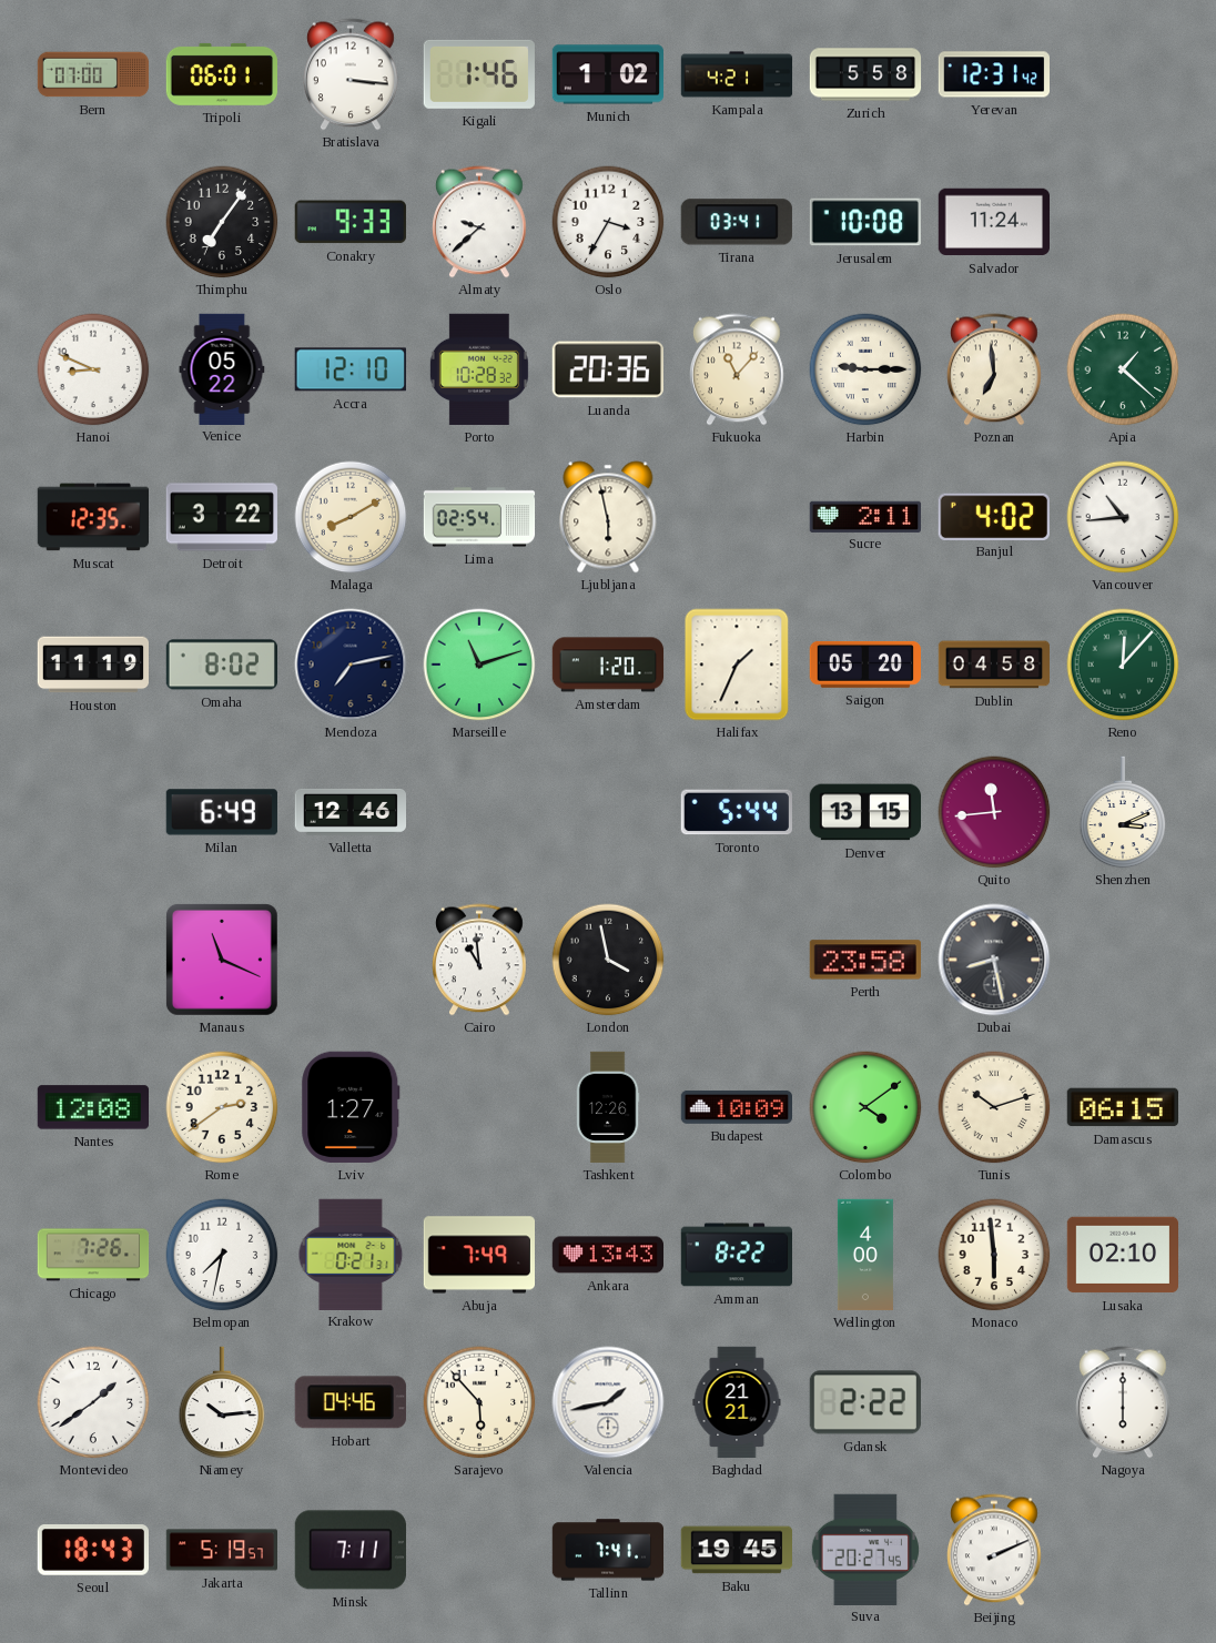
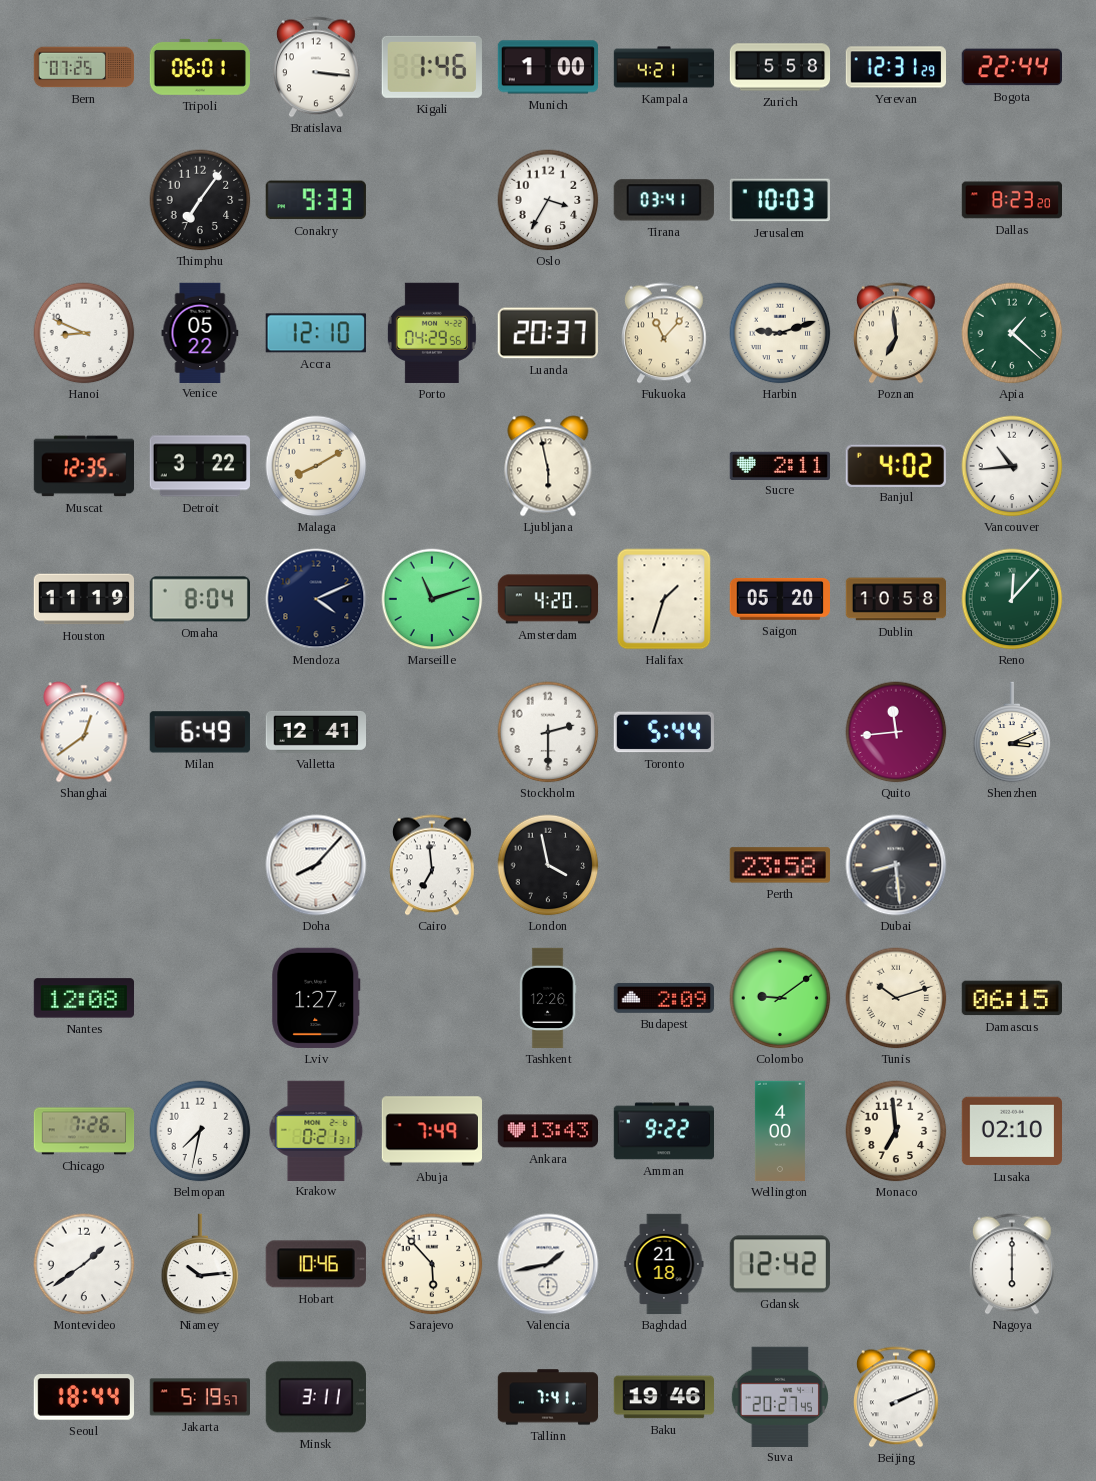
Bern: 07:00 -> 07:25 (84, 67)
Munich: 1:02 -> 1:00 (547, 67)
Yerevan: 12:31:42 -> 12:31:29 (895, 67)
Bogota: none -> 22:44 (1011, 67)
Almaty: 9:38 -> none (480, 222)
Jerusalem: 10:08 -> 10:03 (779, 200)
Salvador: 11:24 -> none (993, 222)
Dallas: none -> 8:23 (1012, 200)
Porto: 10:28 -> 04:29 (432, 333)
Luanda: 20:36 -> 20:37 (548, 333)
Harbin: 9:15 -> 9:12 (780, 333)
Lima: 02:54 -> none (479, 517)
Omaha: 8:02 -> 8:04 (199, 599)
Mendoza: 7:13 -> 4:11 (316, 599)
Amsterdam: 1:20 -> 4:20 (548, 599)
Halifax: 1:34 -> 1:33 (664, 599)
Dublin: 04:58 -> 10:58 (895, 599)
Shanghai: none -> 12:39 (84, 732)
Valletta: 12:46 -> 12:41 (315, 732)
Stockholm: none -> 2:30 (548, 732)
Denver: 13:15 -> none (864, 812)
Manaus: 11:19 -> none (222, 960)
Doha: none -> 8:07 (316, 865)
Cairo: 10:59 -> 6:59 (433, 865)
Dubai: 8:28 -> 8:29 (896, 865)
Rome: 2:39 -> none (222, 1107)
Budapest: 10:09 -> 2:09 (663, 998)
Colombo: 4:09 -> 9:09 (780, 998)
Amman: 8:22 -> 9:22 (663, 1131)
Monaco: 5:59 -> 6:59 (896, 1131)
Hobart: 04:46 -> 10:46 (316, 1264)
Baghdad: 21:21 -> 21:18 (664, 1264)
Gdansk: 2:22 -> 12:42 (780, 1264)
Seoul: 18:43 -> 18:44 (83, 1397)
Minsk: 7:11 -> 3:11 (316, 1397)
Baku: 19:45 -> 19:46 (663, 1397)
